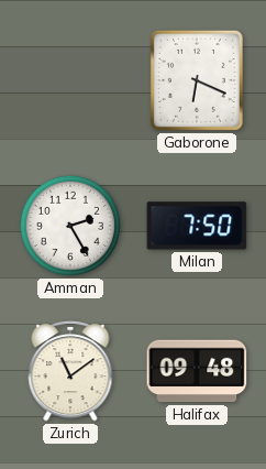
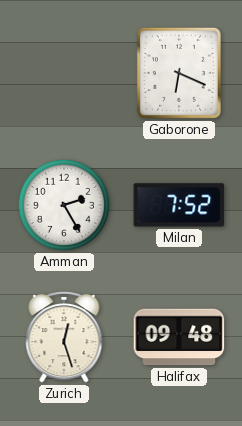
Milan: 7:50 -> 7:52 (179, 205)
Zurich: 11:09 -> 12:27 (64, 337)
